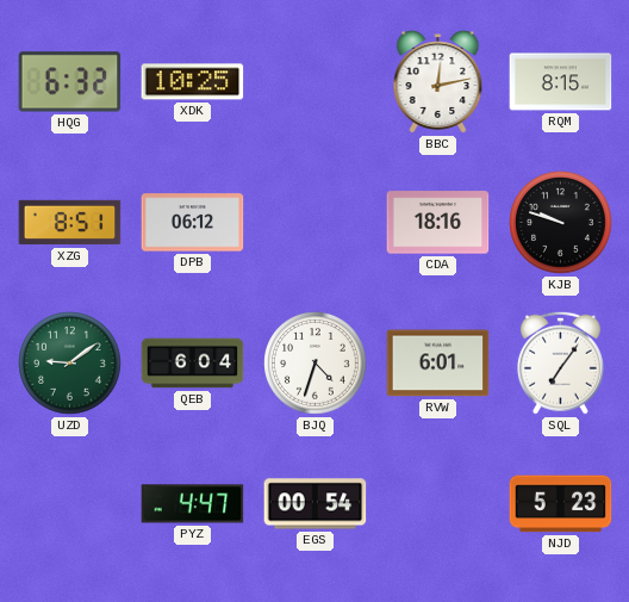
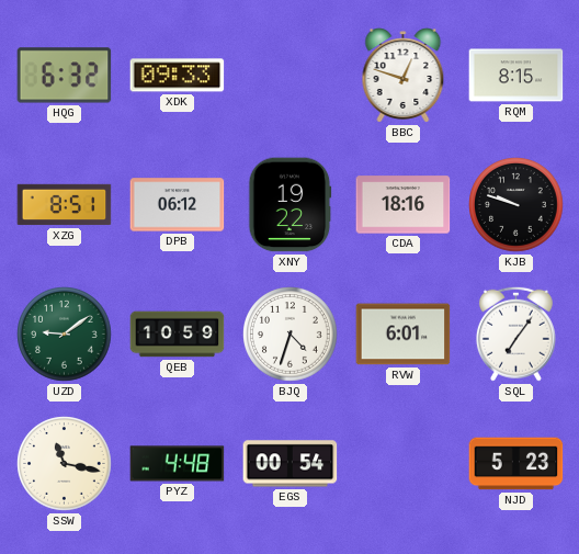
XDK: 10:25 -> 09:33 (178, 76)
BBC: 12:13 -> 12:48 (404, 76)
XNY: none -> 19:22 (291, 205)
QEB: 6:04 -> 10:59 (178, 335)
SSW: none -> 11:17 (65, 464)
PYZ: 4:47 -> 4:48 (178, 464)
